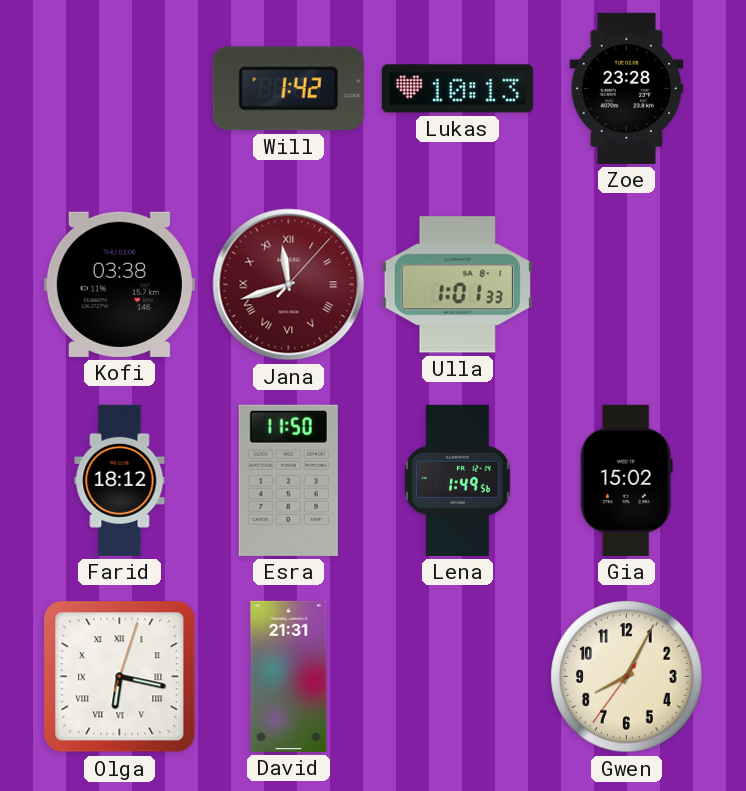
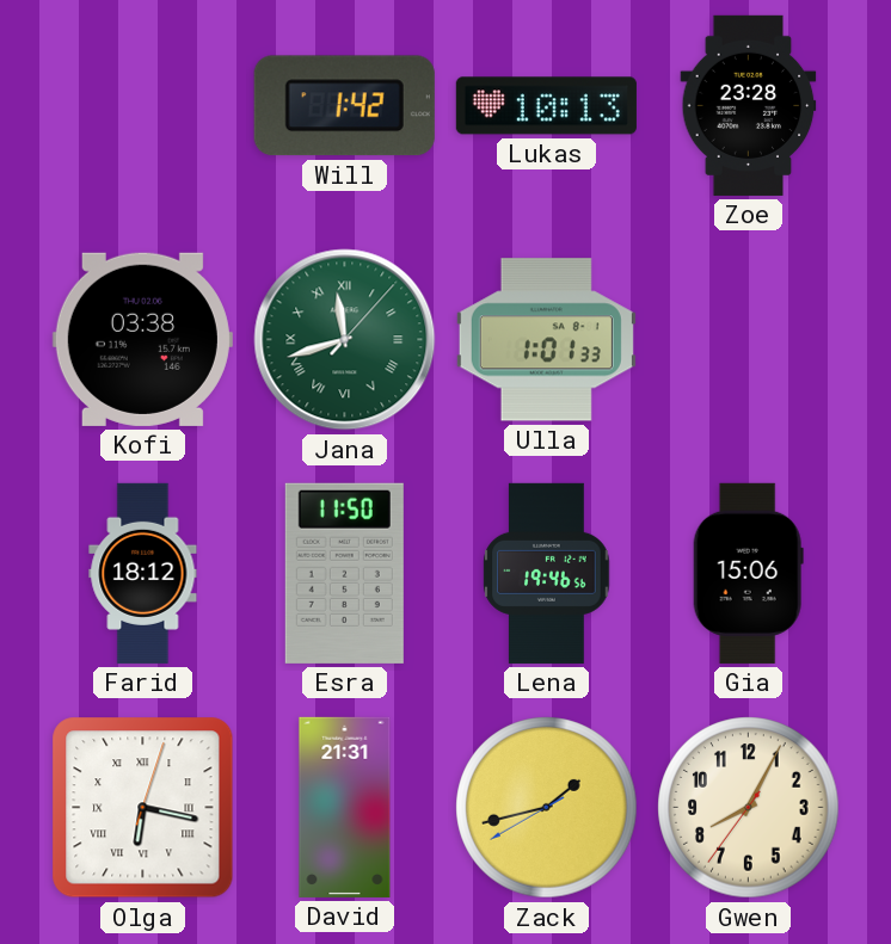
Jana dial: burgundy -> green (345, 340)
Lena: 1:49 -> 19:46 (547, 573)
Gia: 15:02 -> 15:06 (748, 573)
Zack: none -> 1:42 (547, 808)
